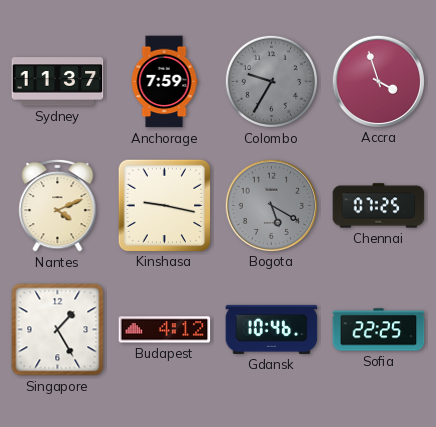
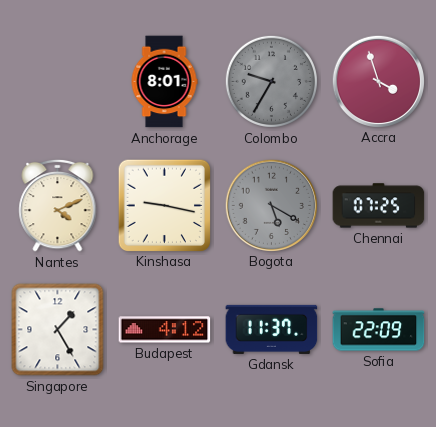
Sydney: 11:37 -> none (58, 82)
Anchorage: 7:59 -> 8:01 (164, 82)
Gdansk: 10:46 -> 11:37 (272, 329)
Sofia: 22:25 -> 22:09 (379, 330)
